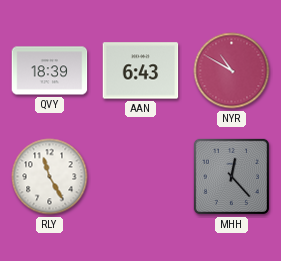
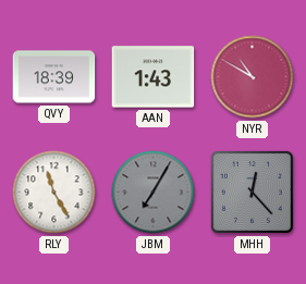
AAN: 6:43 -> 1:43 (154, 77)
JBM: none -> 7:05 (154, 193)
